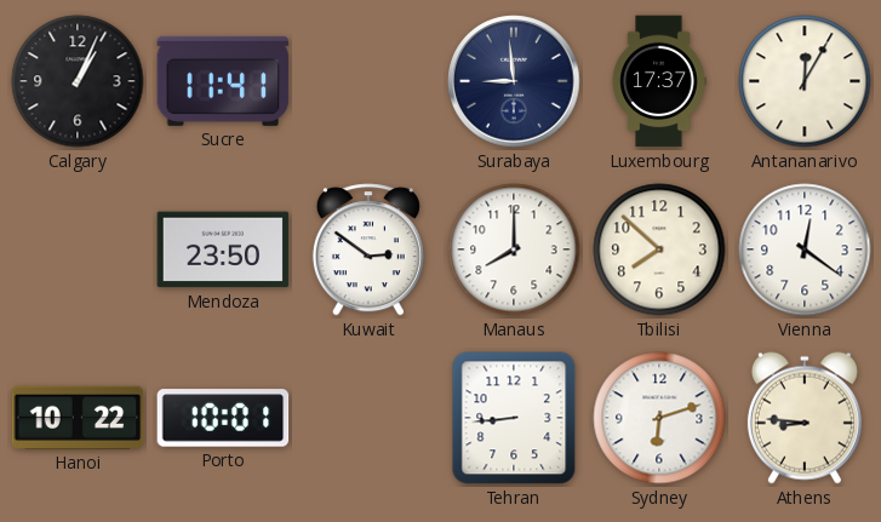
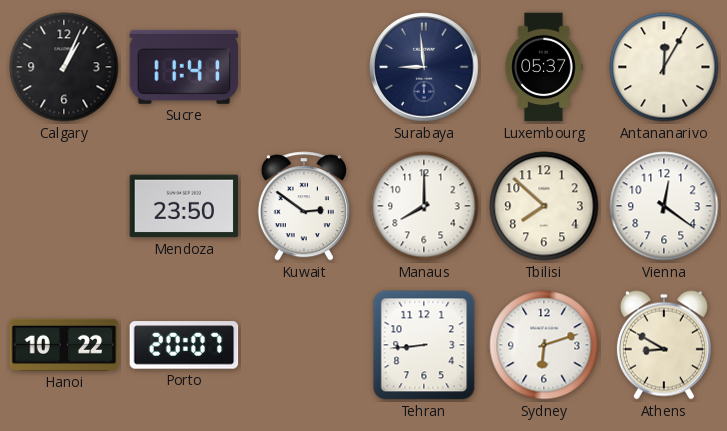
Luxembourg: 17:37 -> 05:37 (544, 67)
Porto: 10:01 -> 20:07 (184, 345)
Athens: 8:46 -> 8:50 (664, 345)
